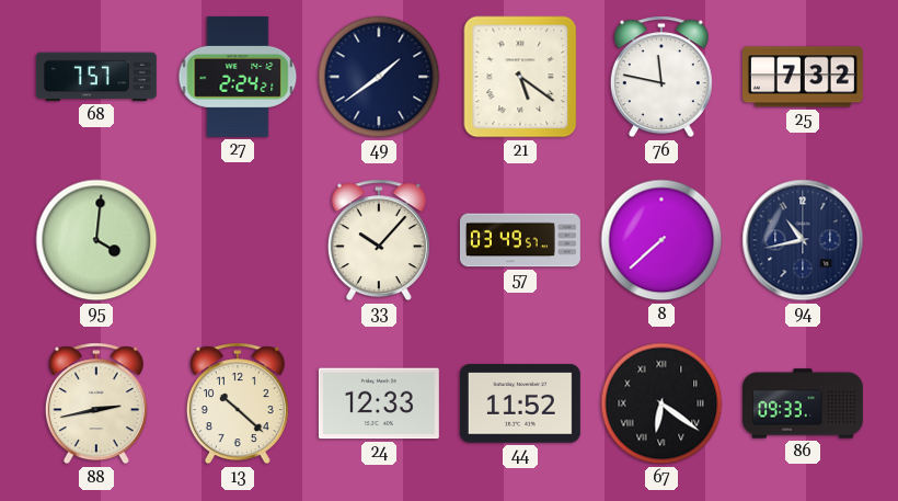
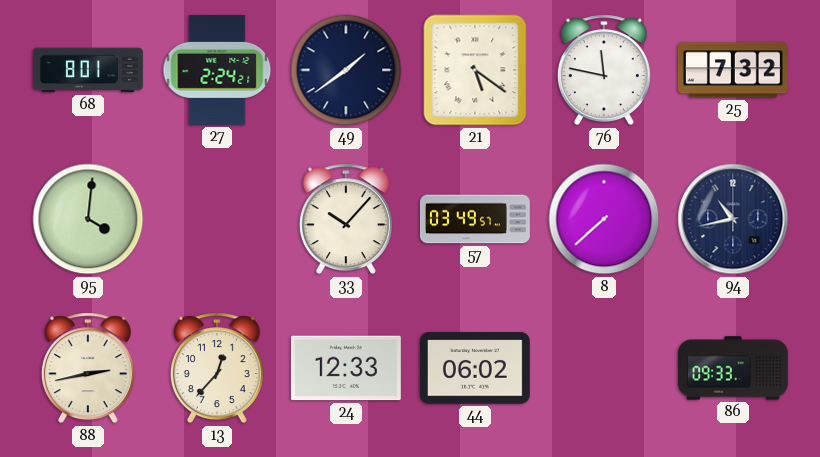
68: 7:57 -> 8:01 (88, 70)
13: 10:22 -> 12:37 (217, 368)
44: 11:52 -> 06:02 (475, 368)
67: 6:21 -> none (661, 403)
